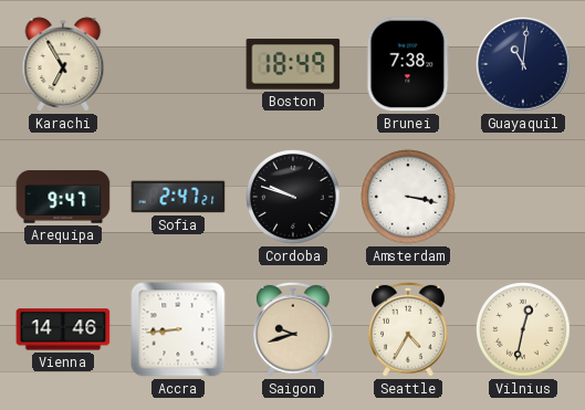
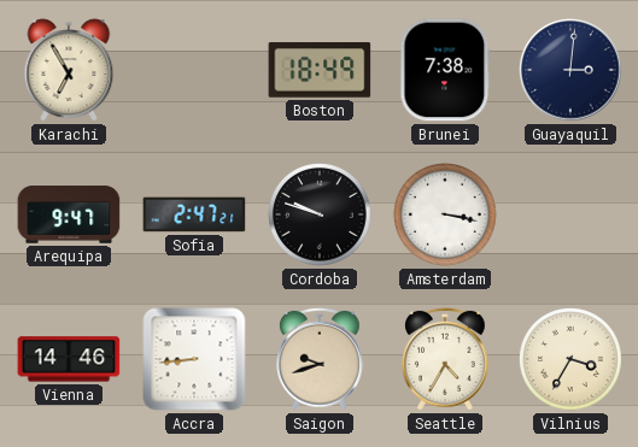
Guayaquil: 11:01 -> 3:01 (570, 70)
Vilnius: 12:32 -> 3:35 (572, 360)
